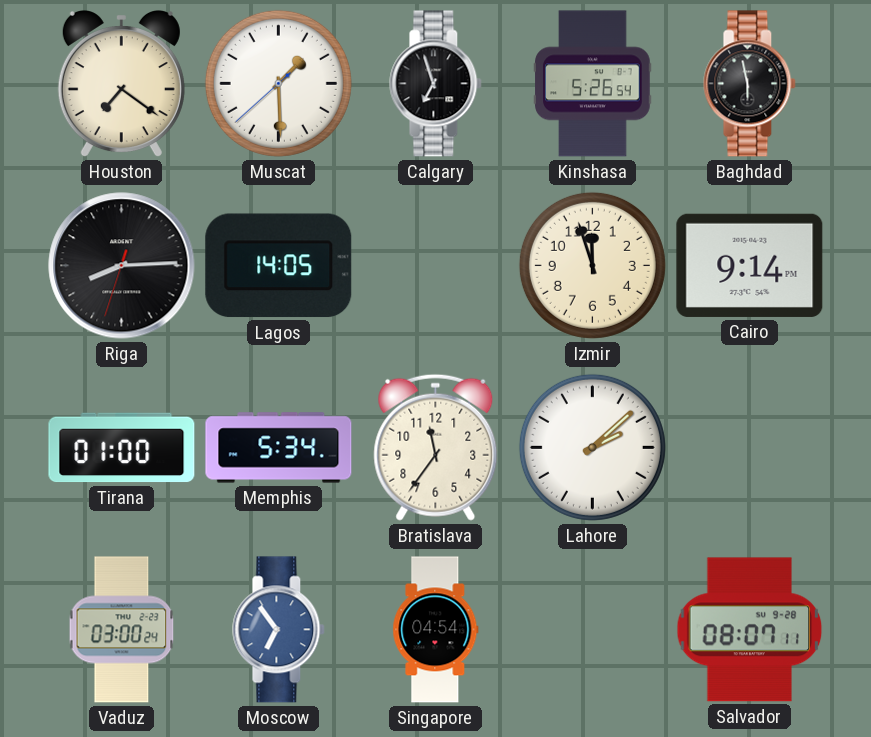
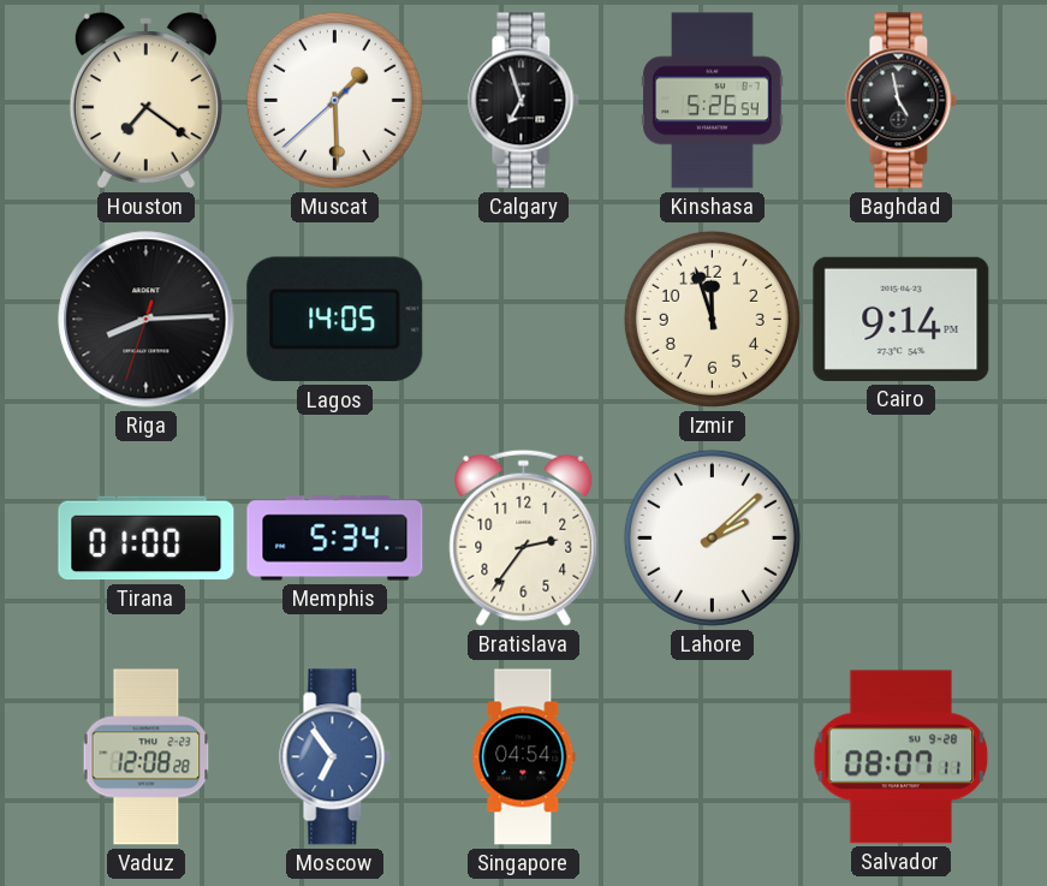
Baghdad: 5:58 -> 4:58 (902, 101)
Bratislava: 11:36 -> 2:36 (524, 537)
Vaduz: 03:00 -> 12:08 (147, 757)
